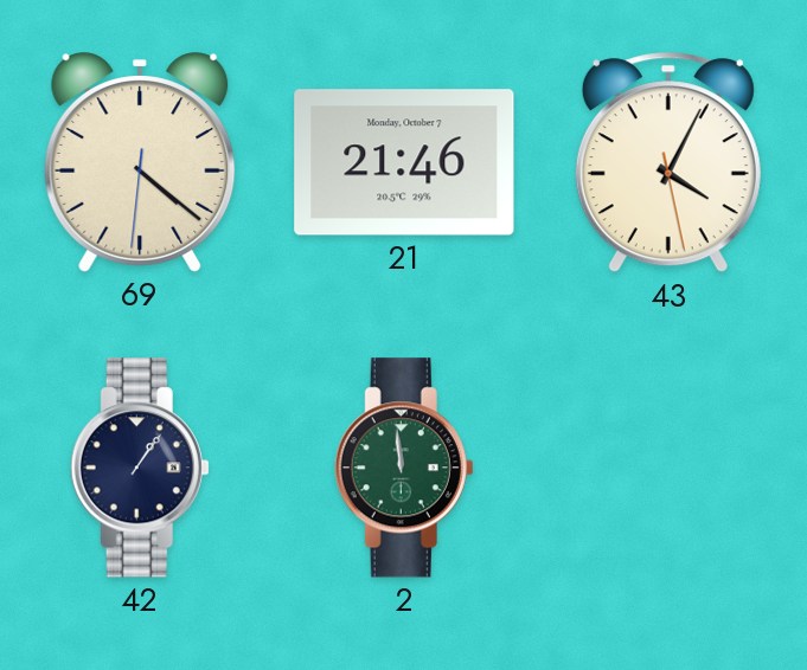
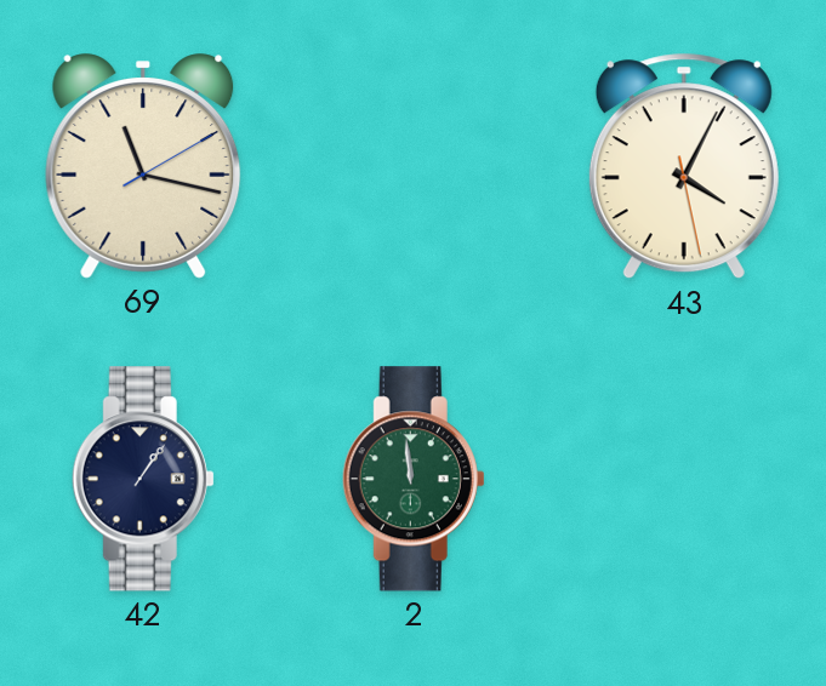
69: 4:21 -> 11:17 (143, 166)
21: 21:46 -> none (404, 162)
